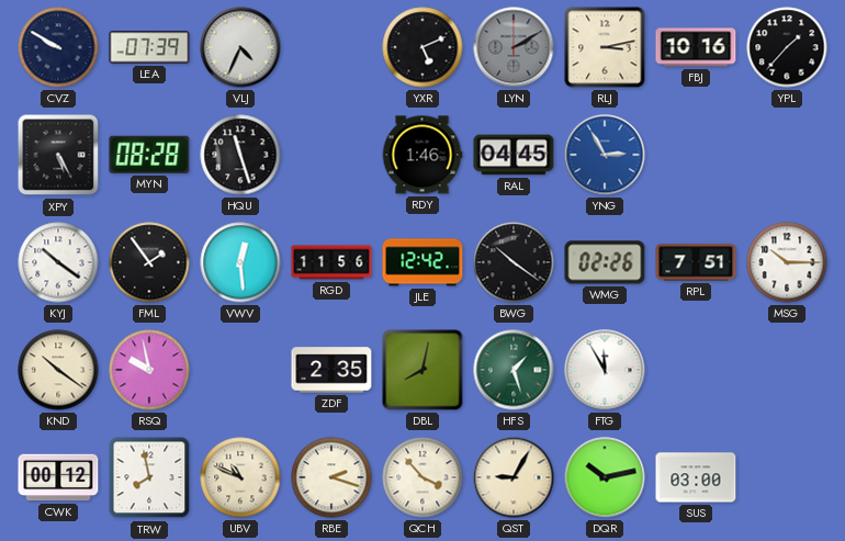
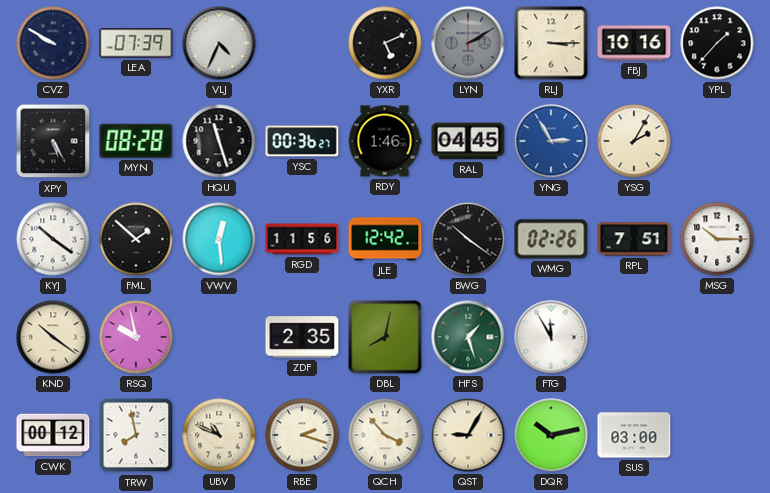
RLJ: 3:13 -> 3:15 (551, 43)
YSC: none -> 00:36 (302, 141)
YSG: none -> 2:05 (634, 141)
FML: 1:54 -> 1:52 (136, 239)
